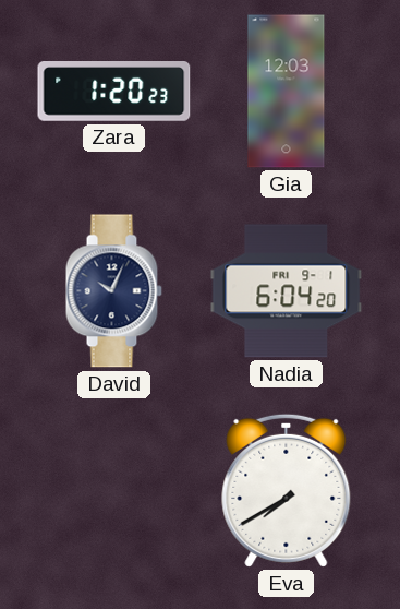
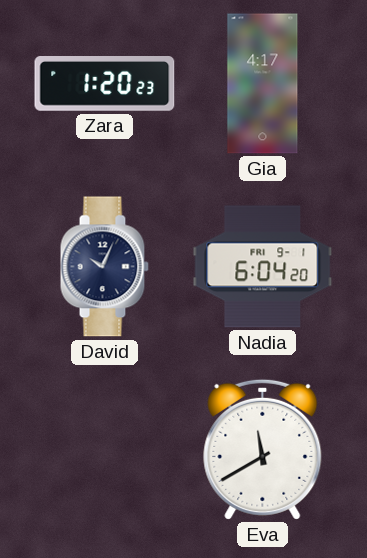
Gia: 12:03 -> 4:17 (263, 84)
Eva: 7:40 -> 11:40 (263, 449)
